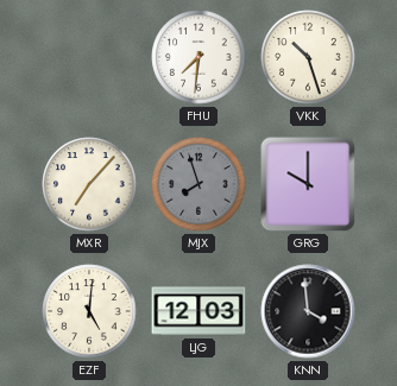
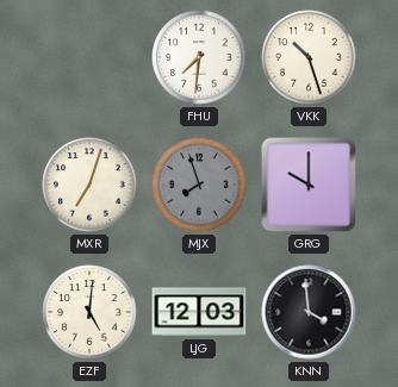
MXR: 7:07 -> 7:03 (89, 185)
